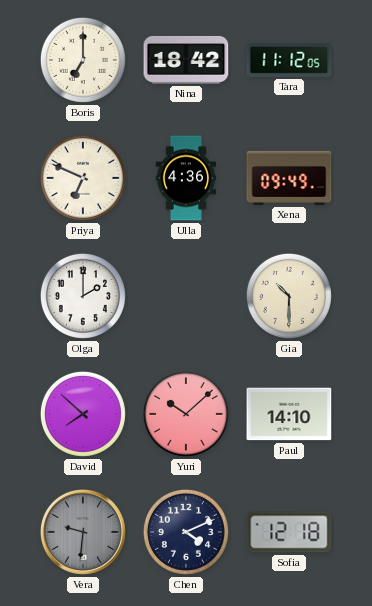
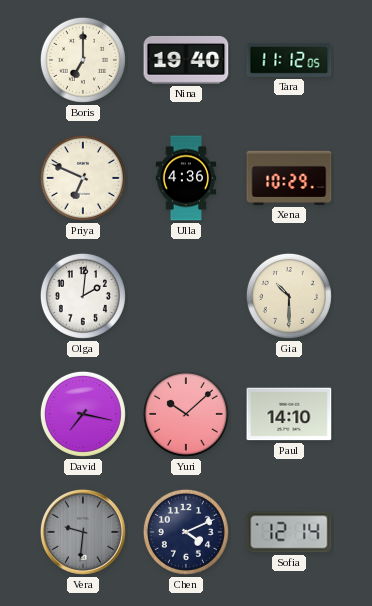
Nina: 18:42 -> 19:40 (186, 60)
Xena: 09:49 -> 10:29 (289, 178)
Olga: 2:00 -> 2:01 (83, 296)
David: 7:52 -> 7:17 (83, 414)
Sofia: 12:18 -> 12:14 (289, 532)
